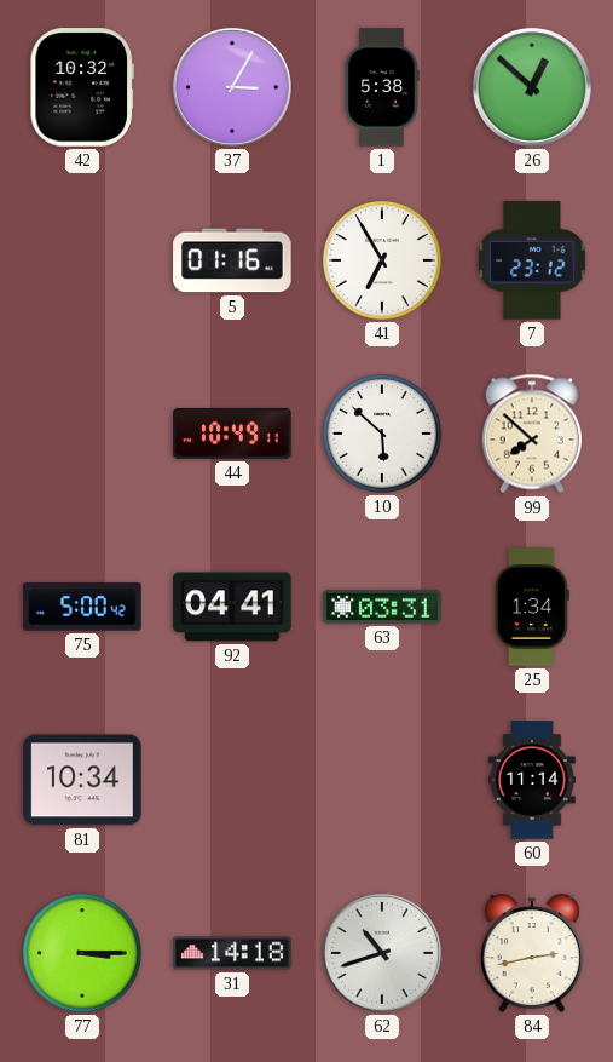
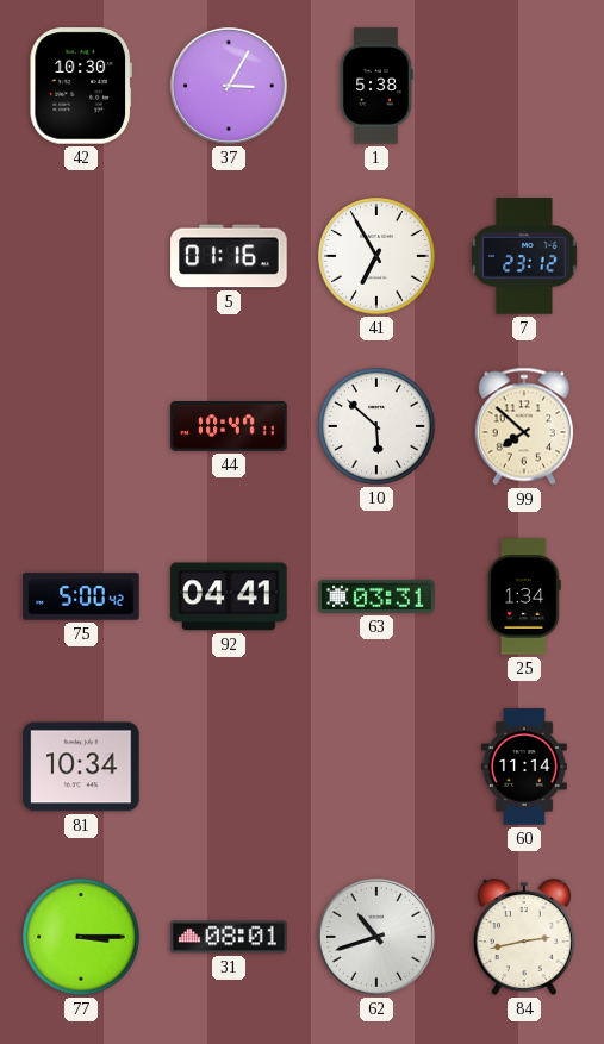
42: 10:32 -> 10:30 (80, 86)
26: 12:52 -> none (532, 87)
44: 10:49 -> 10:47 (229, 427)
31: 14:18 -> 08:01 (229, 937)
